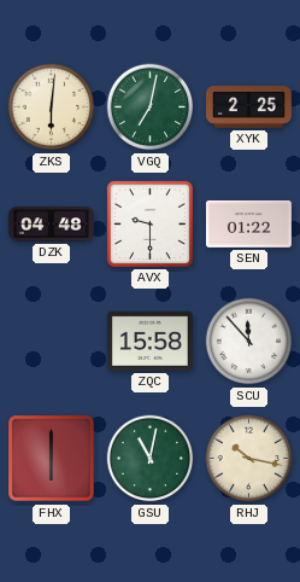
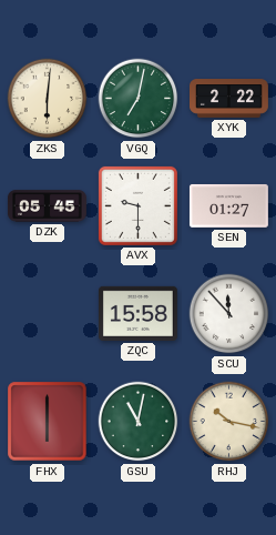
XYK: 2:25 -> 2:22 (229, 99)
DZK: 04:48 -> 05:45 (47, 206)
SEN: 01:22 -> 01:27 (228, 205)
